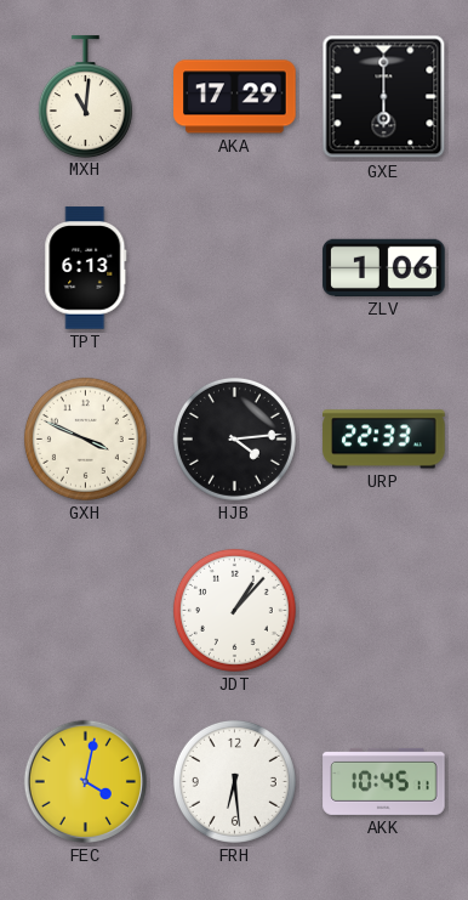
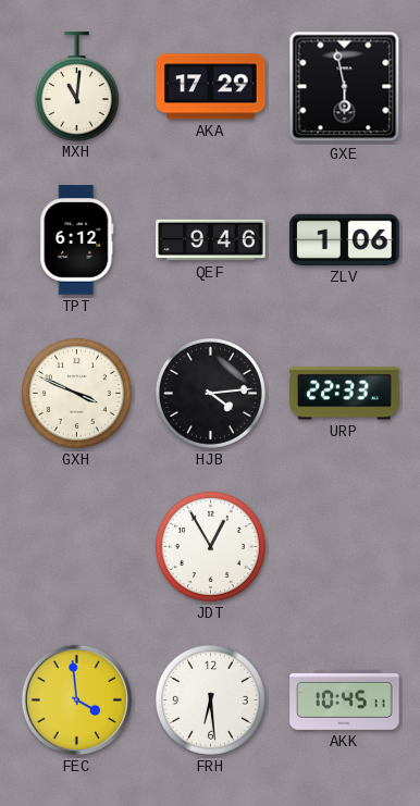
GXE: 6:00 -> 5:58 (345, 87)
TPT: 6:13 -> 6:12 (77, 240)
QEF: none -> 9:46 (211, 240)
JDT: 1:07 -> 12:55 (210, 546)
FEC: 4:02 -> 3:59 (76, 699)
